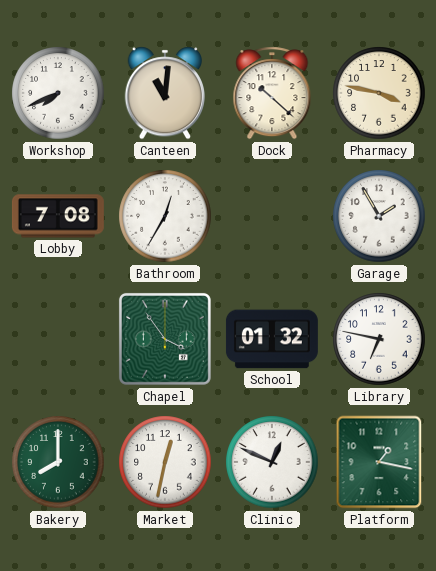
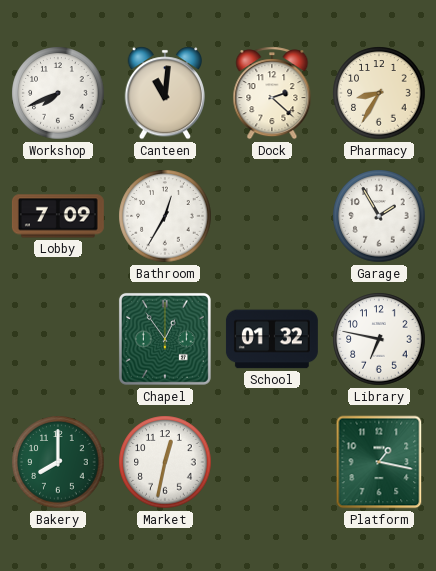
Dock: 10:22 -> 2:22 (272, 93)
Pharmacy: 3:47 -> 8:35 (379, 93)
Lobby: 7:08 -> 7:09 (58, 216)
Chapel: 3:54 -> 12:54 (165, 339)
Clinic: 12:49 -> none (272, 462)
